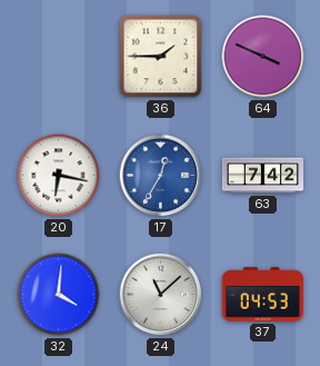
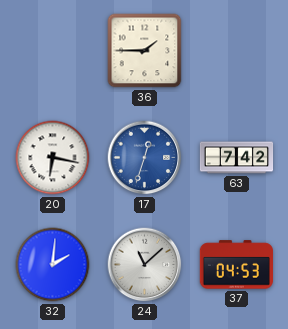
64: 3:49 -> none (263, 57)
17: 12:35 -> 12:33 (145, 158)
32: 4:01 -> 2:01 (53, 265)
